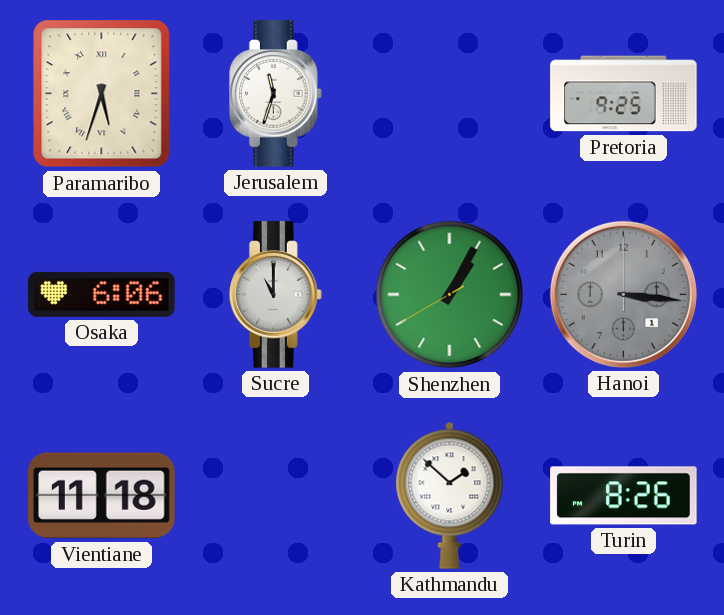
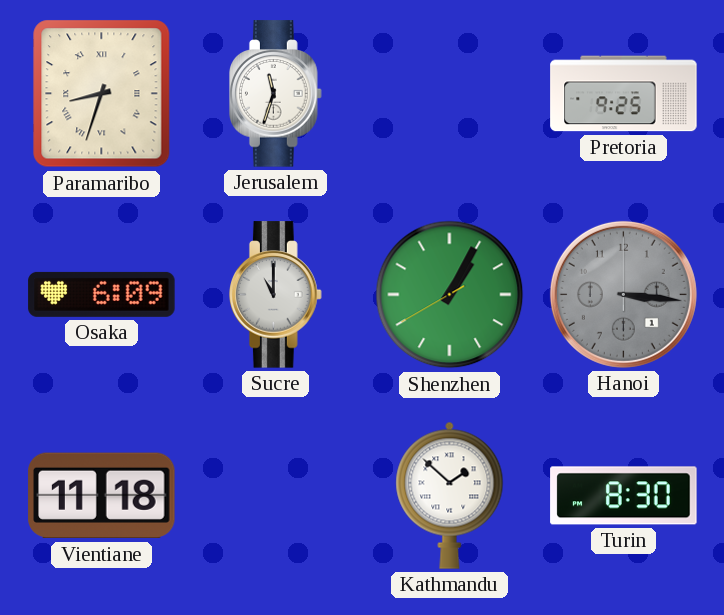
Paramaribo: 5:33 -> 8:33 (102, 94)
Osaka: 6:06 -> 6:09 (102, 294)
Turin: 8:26 -> 8:30 (624, 496)
